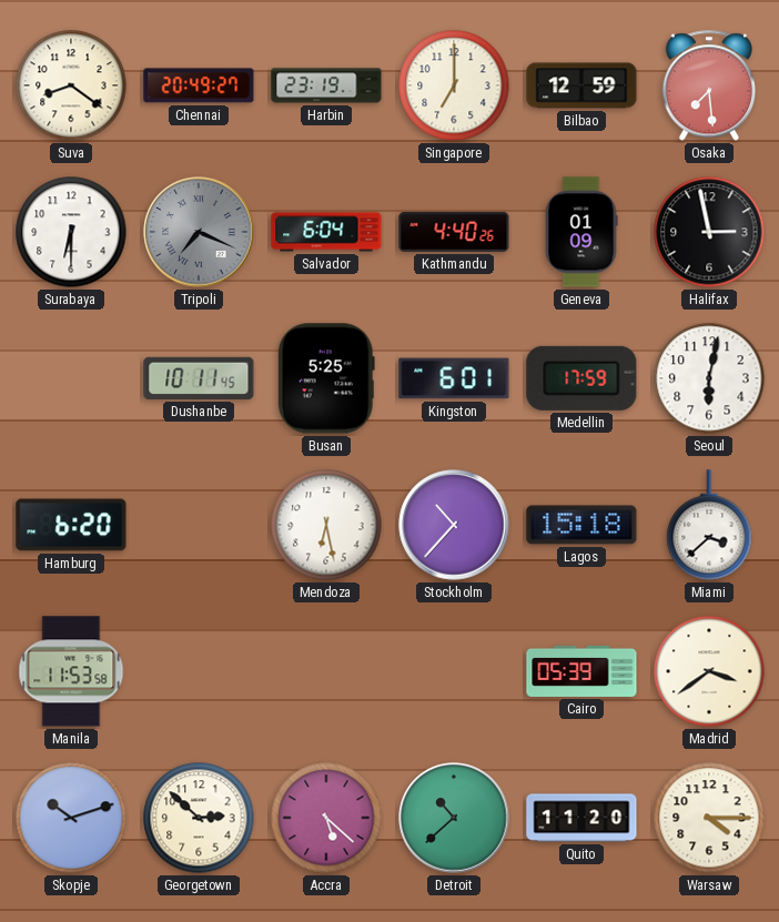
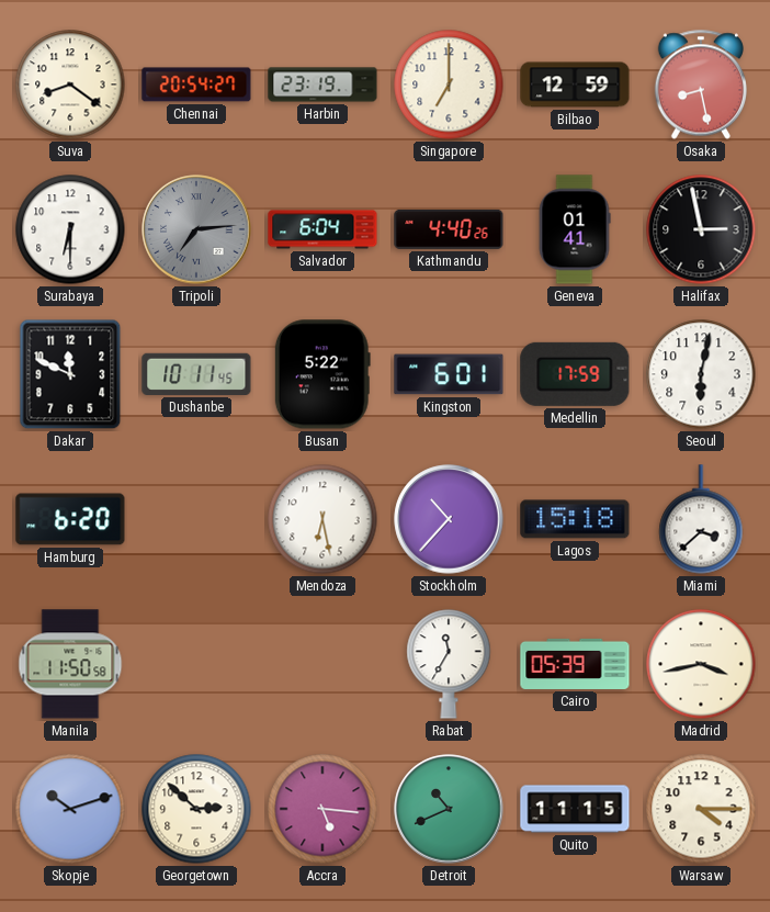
Chennai: 20:49 -> 20:54 (196, 85)
Osaka: 7:29 -> 8:28 (700, 85)
Tripoli: 7:19 -> 7:14 (196, 229)
Geneva: 01:09 -> 01:41 (575, 229)
Dakar: none -> 11:49 (70, 374)
Busan: 5:25 -> 5:22 (322, 374)
Manila: 11:53 -> 11:50 (70, 664)
Rabat: none -> 11:35 (449, 664)
Madrid: 3:39 -> 3:43 (701, 664)
Accra: 5:22 -> 5:16 (322, 809)
Detroit: 10:38 -> 10:41 (449, 809)
Quito: 11:20 -> 11:15 (575, 809)
